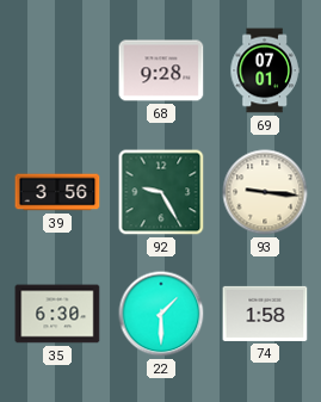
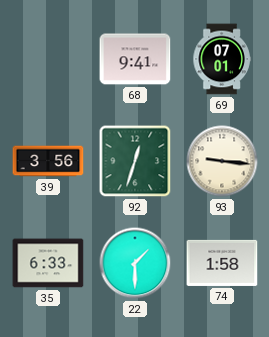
68: 9:28 -> 9:41 (135, 59)
92: 9:25 -> 12:33 (135, 161)
35: 6:30 -> 6:33 (48, 263)
